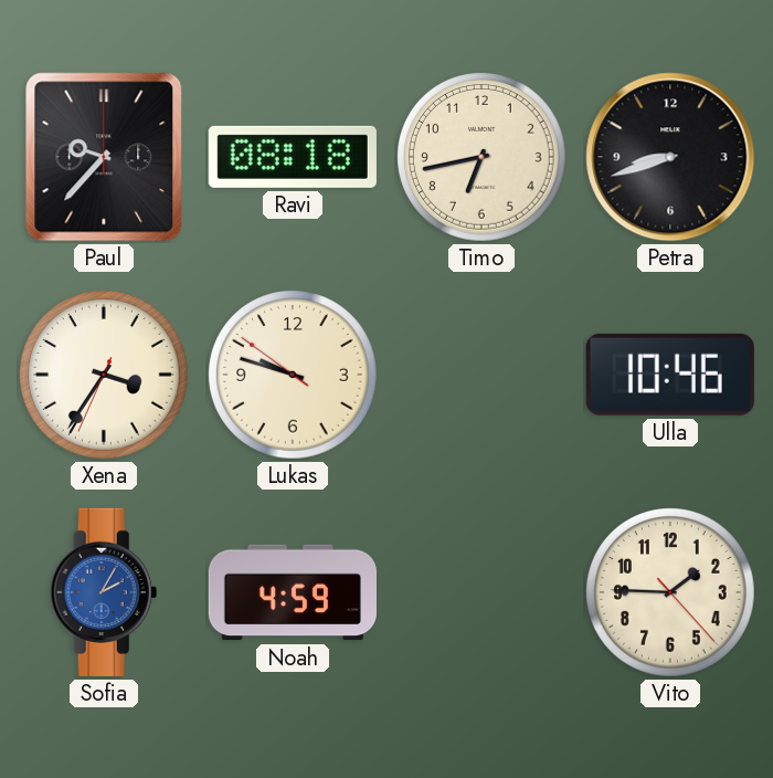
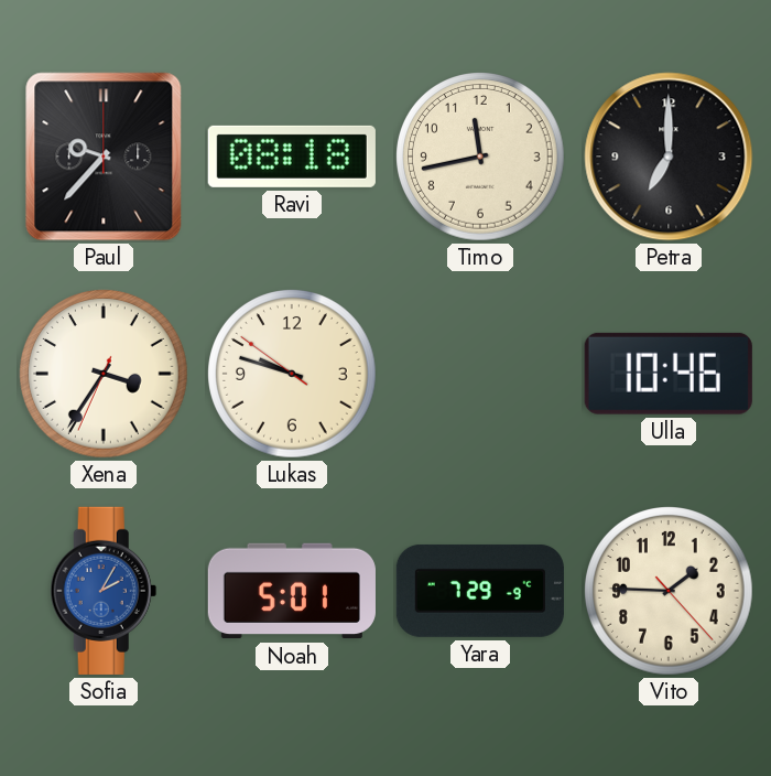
Timo: 6:43 -> 11:43 (481, 158)
Petra: 8:42 -> 7:00 (669, 157)
Noah: 4:59 -> 5:01 (292, 591)
Yara: none -> 7:29 (480, 591)
